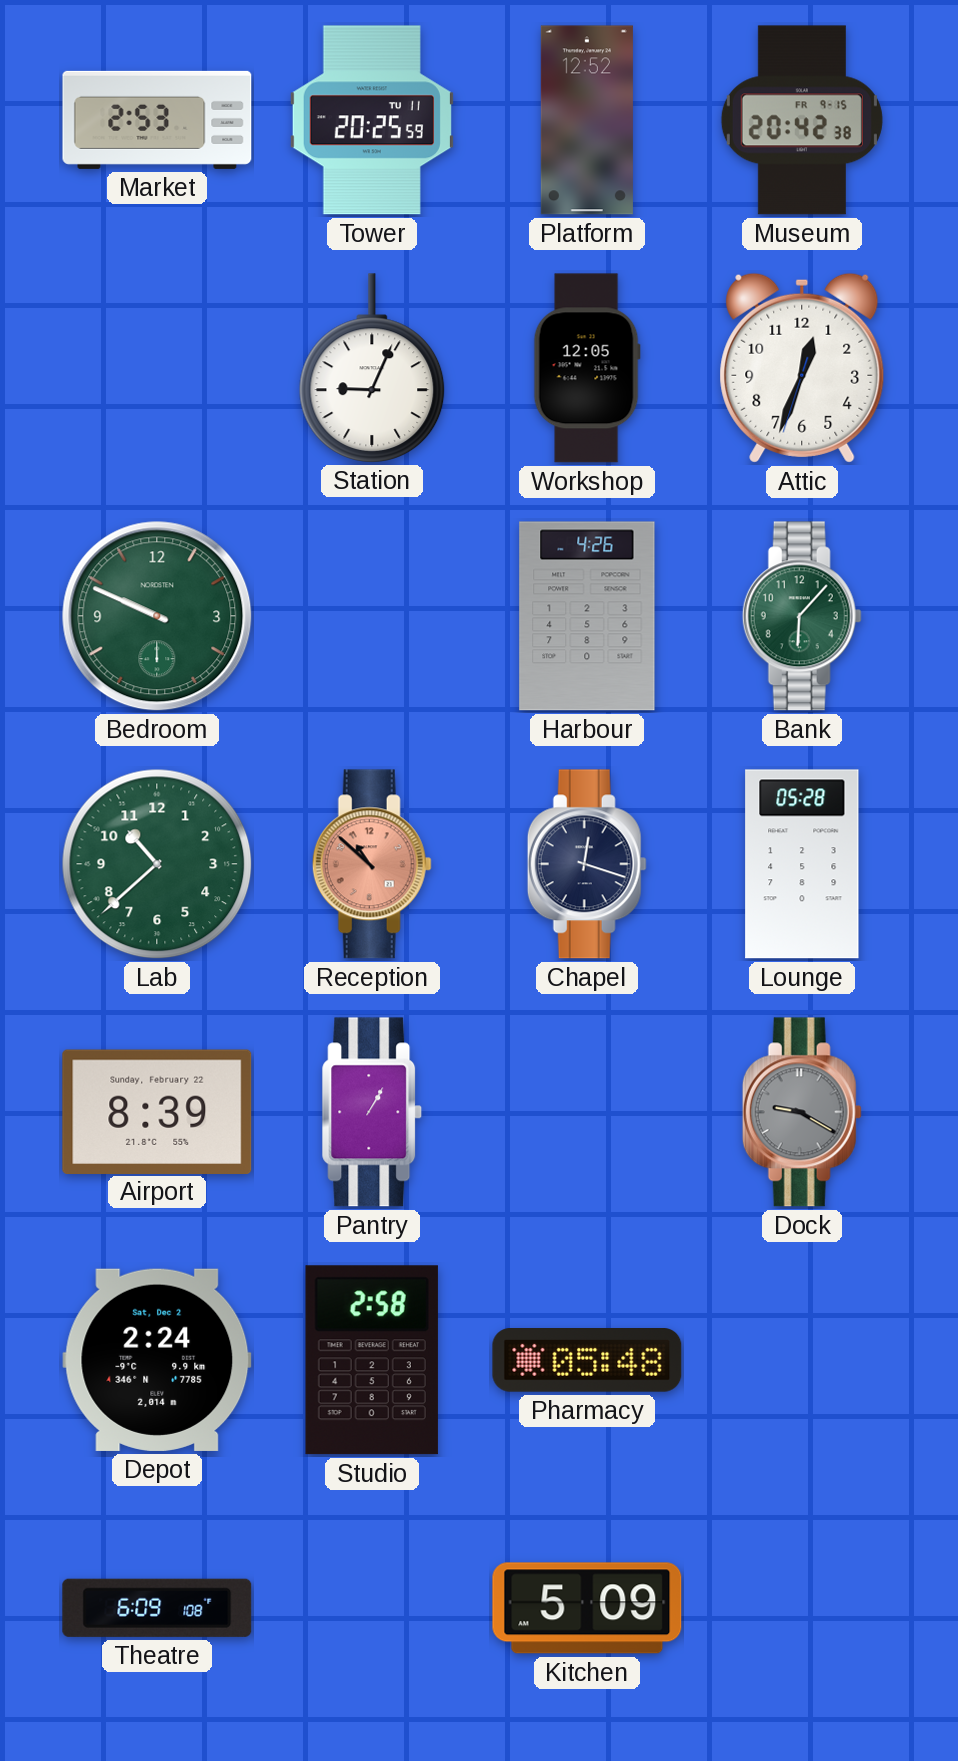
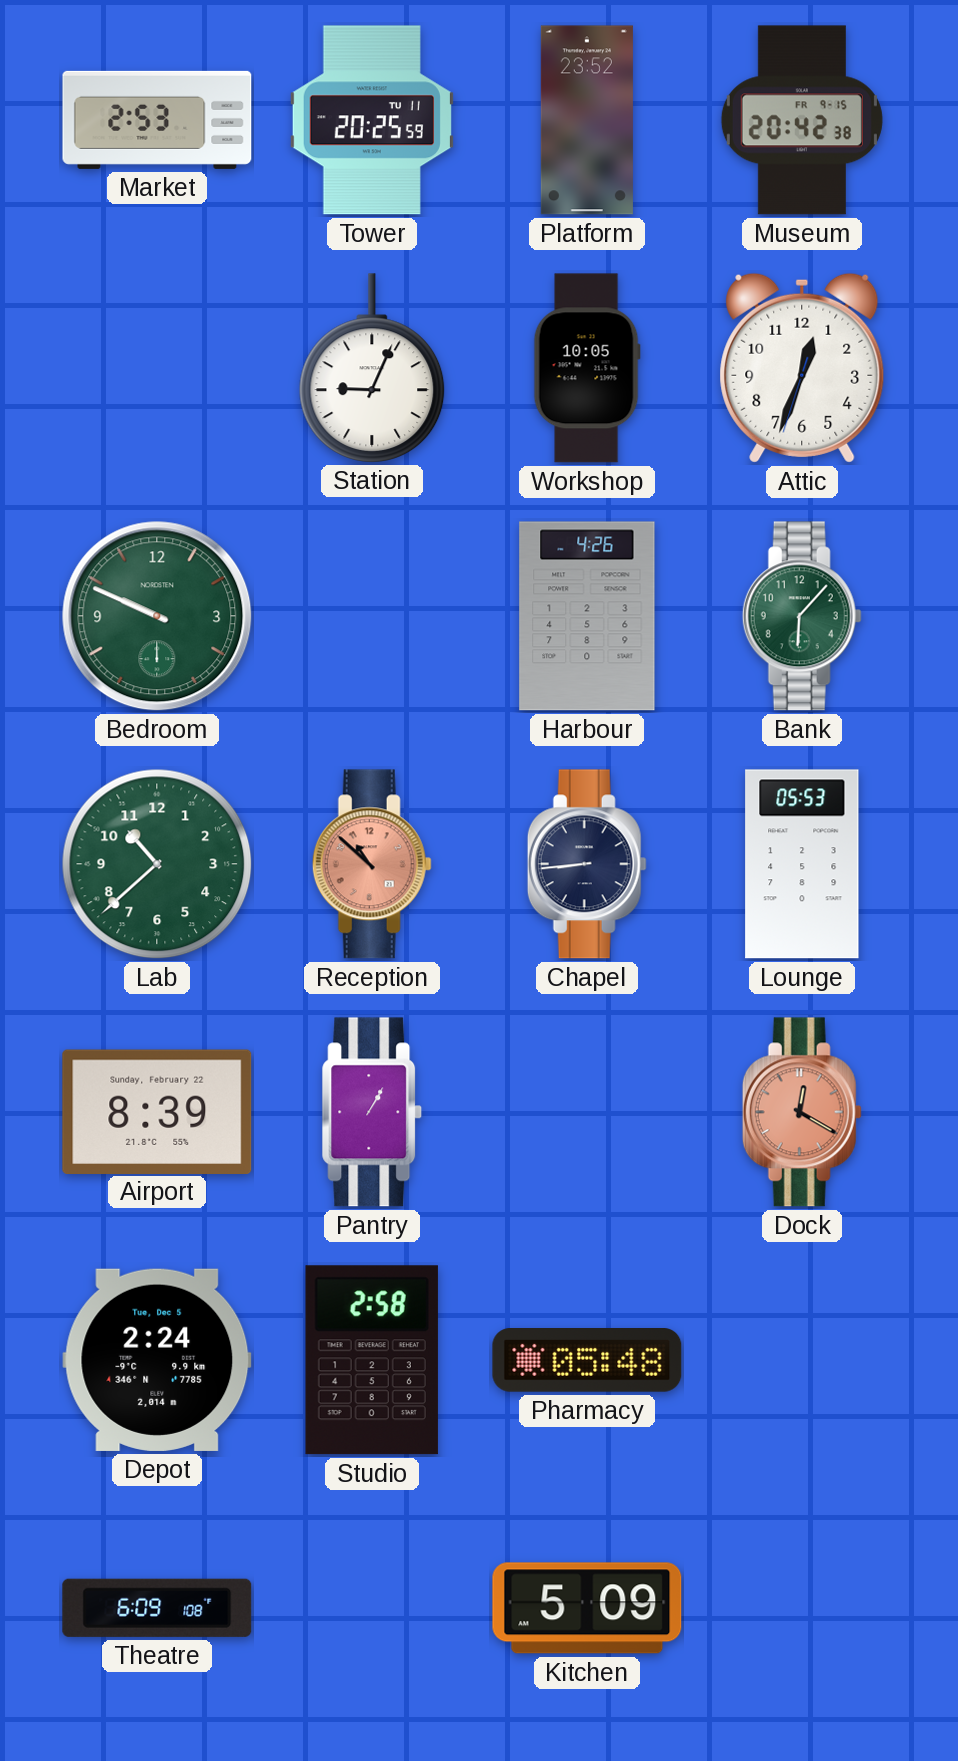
Platform: 12:52 -> 23:52 (587, 120)
Workshop: 12:05 -> 10:05 (587, 368)
Chapel: 12:18 -> 8:44 (587, 864)
Lounge: 05:28 -> 05:53 (802, 864)
Dock: 9:20 -> 12:20 (802, 1112)
Dock dial: grey -> salmon (802, 1112)
Depot date: Sat, Dec 2 -> Tue, Dec 5 (157, 1360)
